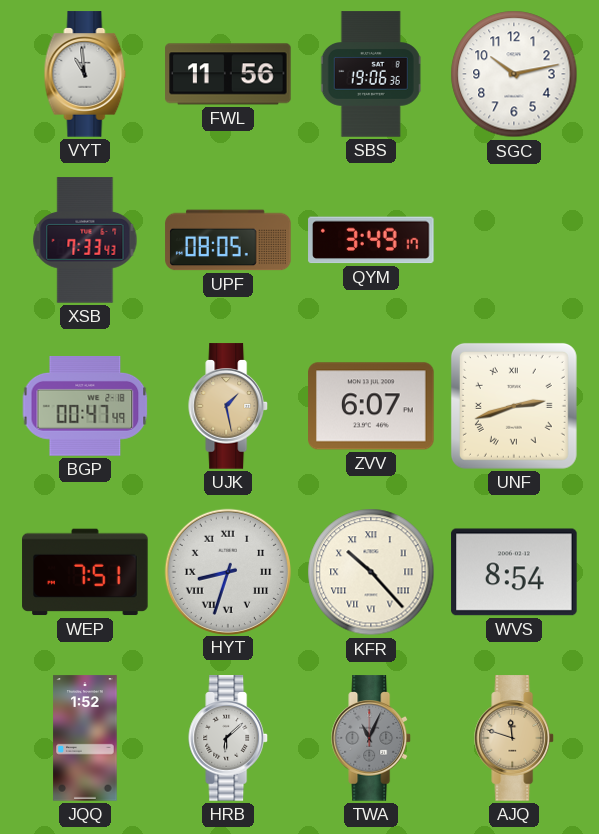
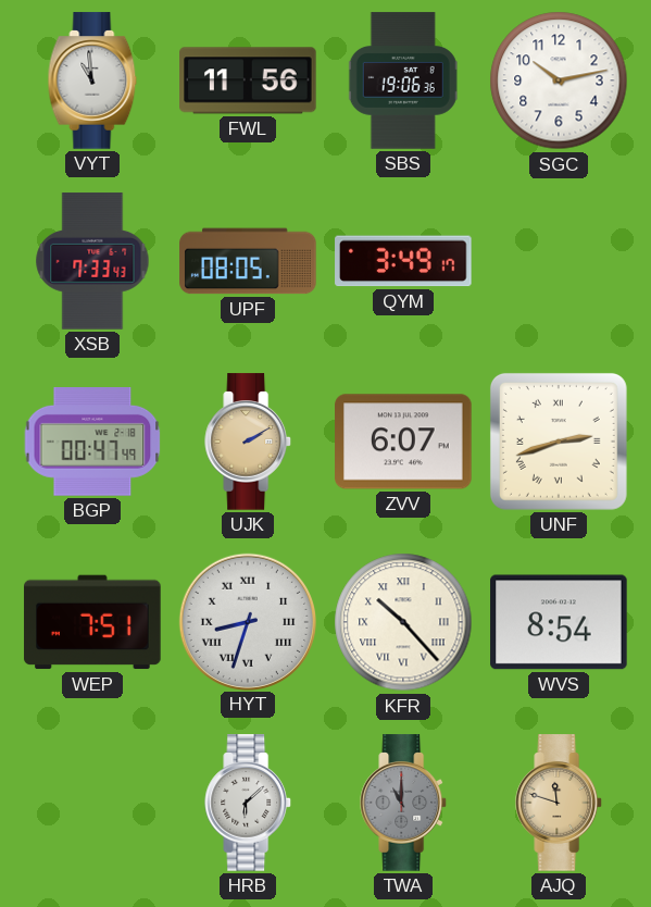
UJK: 1:28 -> 2:10 (249, 442)
JQQ: 1:52 -> none (85, 738)
TWA: 11:04 -> 11:00 (404, 803)
